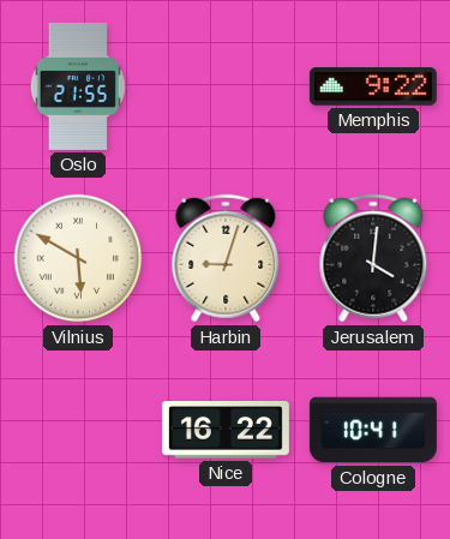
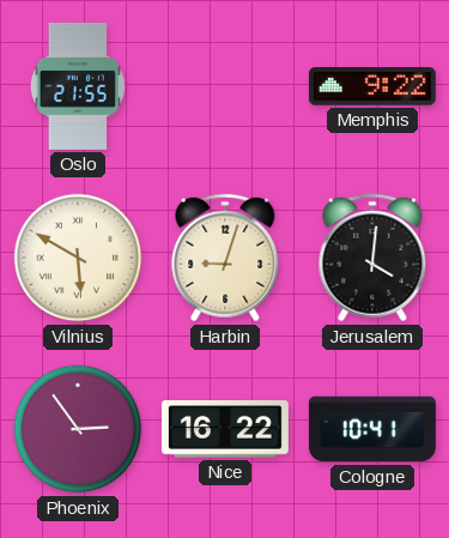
Phoenix: none -> 2:54 (78, 429)
